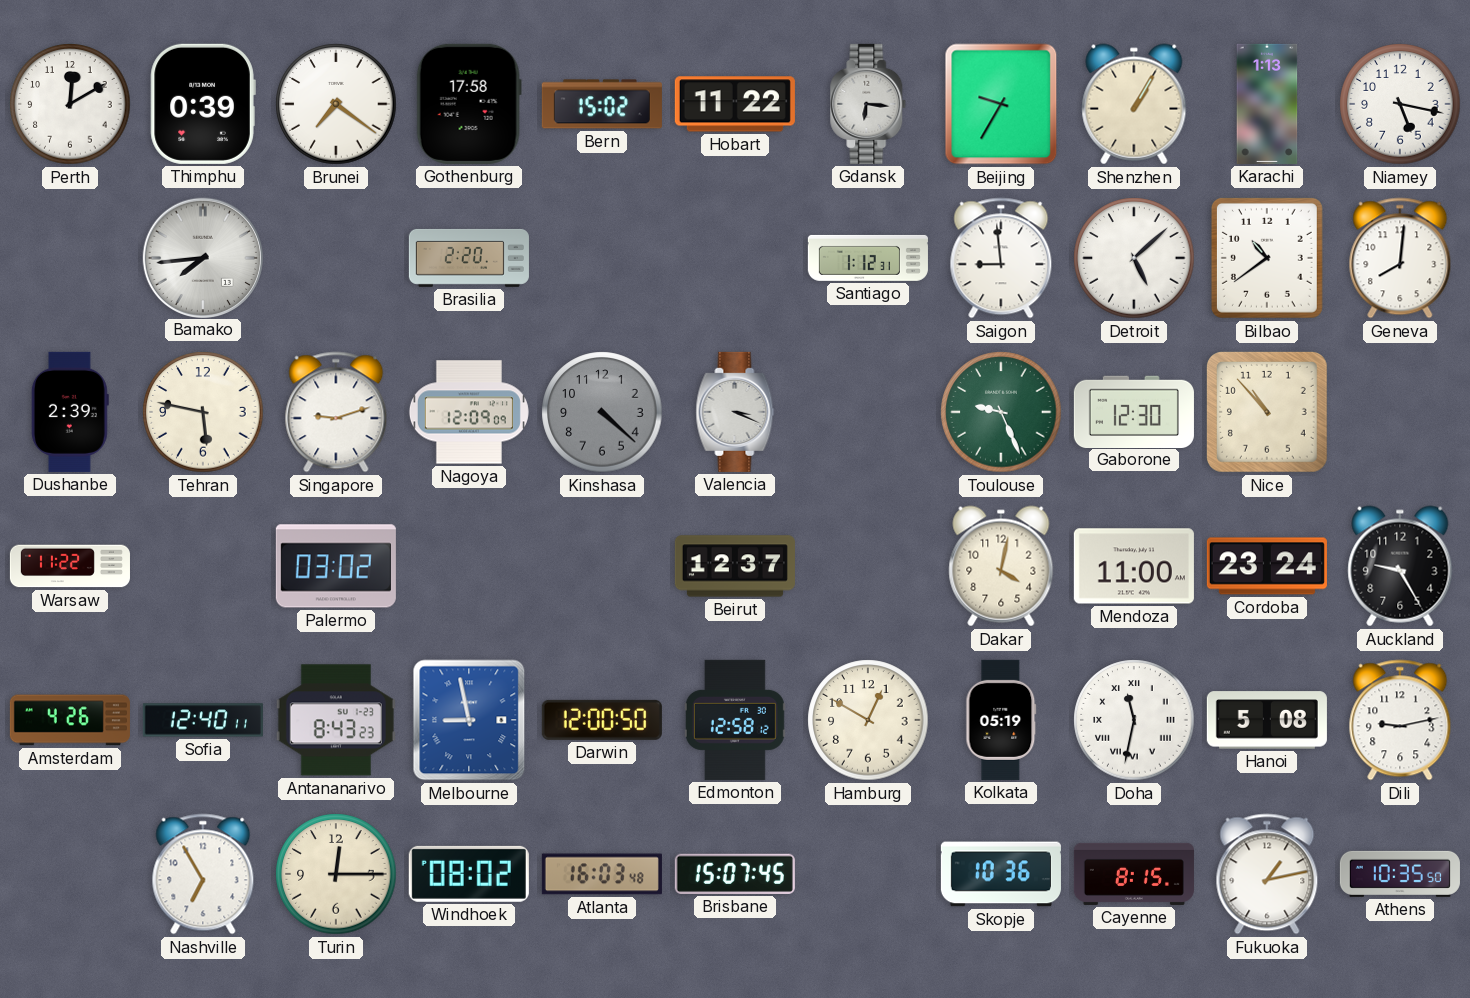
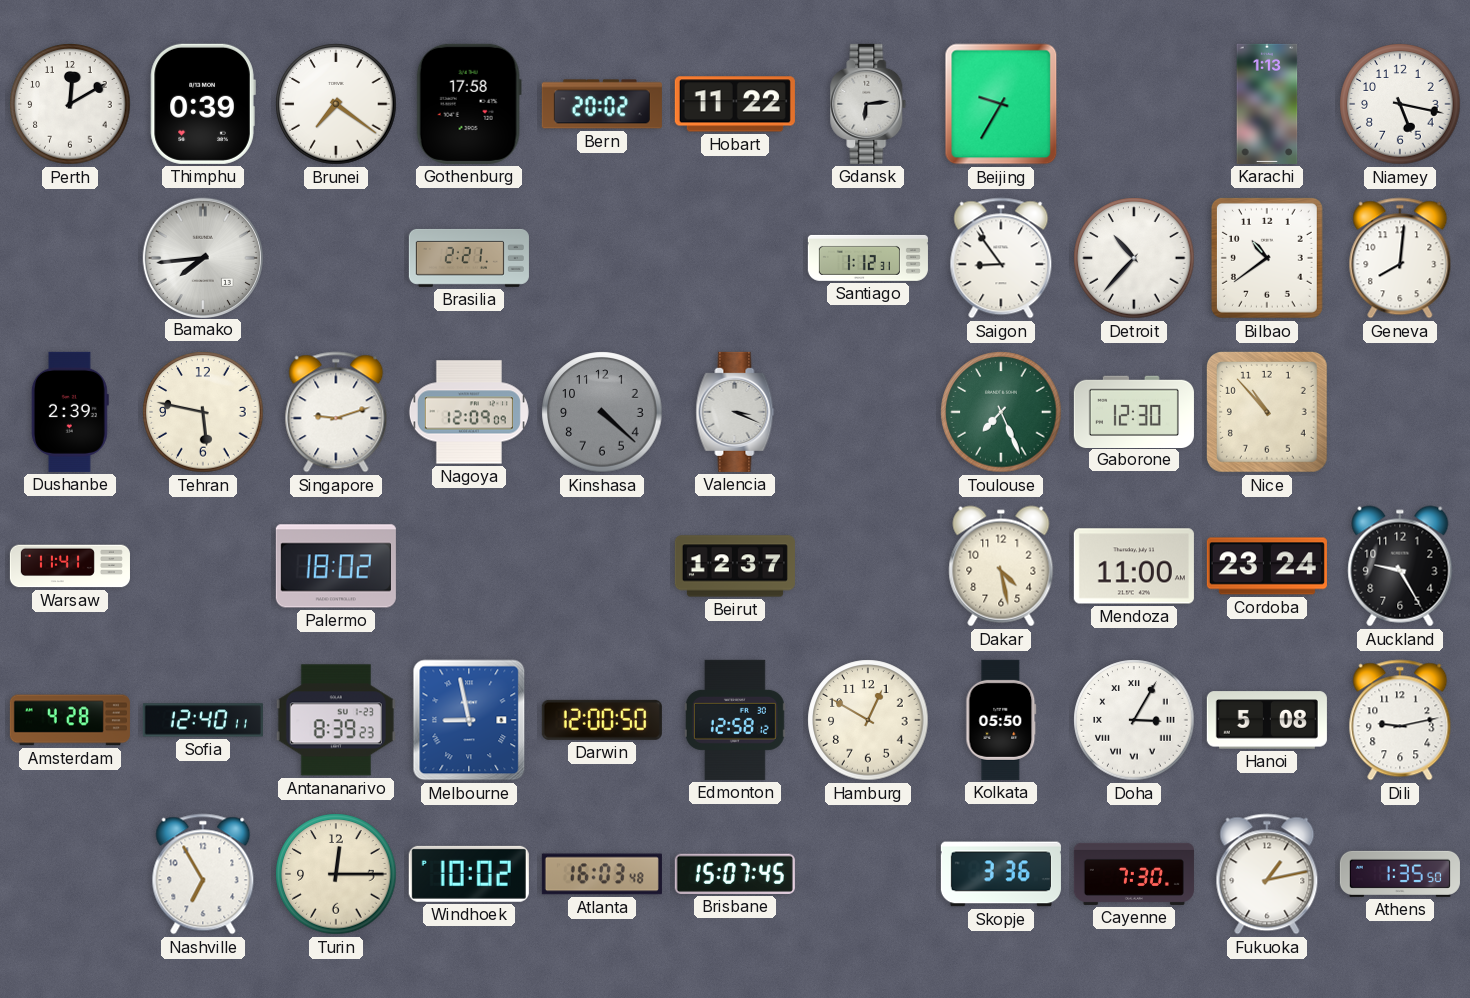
Bern: 15:02 -> 20:02 (602, 104)
Gdansk: 6:16 -> 6:14 (868, 104)
Shenzhen: 1:05 -> none (1134, 104)
Brasilia: 2:20 -> 2:21 (469, 258)
Saigon: 8:59 -> 8:54 (1001, 258)
Detroit: 5:08 -> 10:37 (1134, 258)
Toulouse: 9:26 -> 7:26 (1001, 412)
Warsaw: 11:22 -> 11:41 (70, 566)
Palermo: 03:02 -> 18:02 (336, 566)
Dakar: 4:02 -> 4:28 (1001, 566)
Amsterdam: 4:26 -> 4:28 (70, 720)
Antananarivo: 8:43 -> 8:39 (336, 720)
Kolkata: 05:19 -> 05:50 (1001, 720)
Doha: 11:32 -> 3:05 (1134, 720)
Windhoek: 08:02 -> 10:02 (469, 874)
Skopje: 10:36 -> 3:36 (1001, 874)
Cayenne: 8:15 -> 7:30 (1134, 874)
Athens: 10:35 -> 1:35 (1400, 874)
